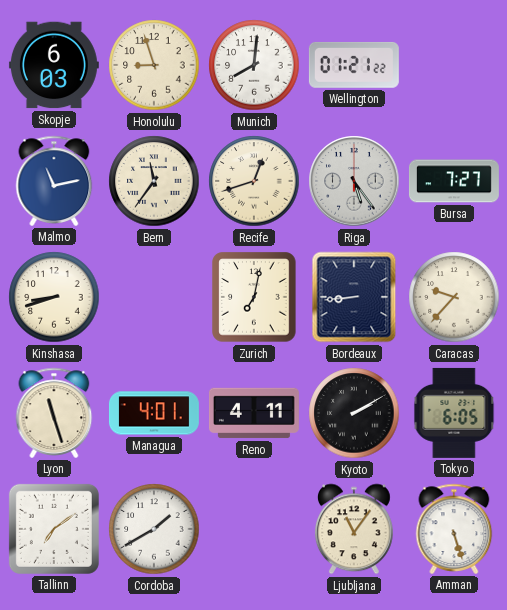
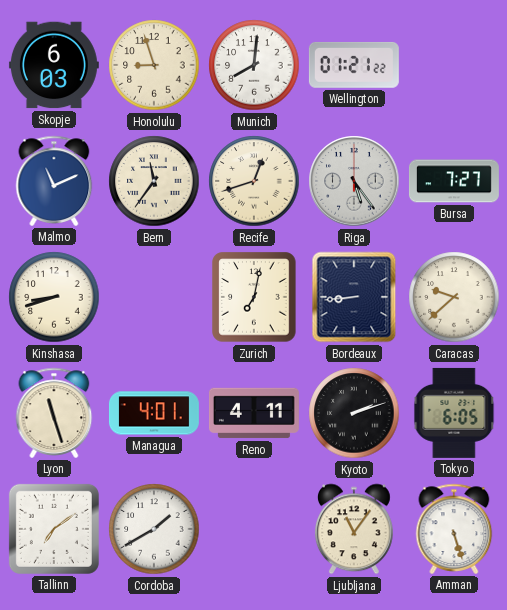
Malmo: 11:13 -> 11:11 (54, 181)
Caracas: 9:37 -> 9:38 (454, 297)
Kyoto: 2:10 -> 2:12 (354, 413)
